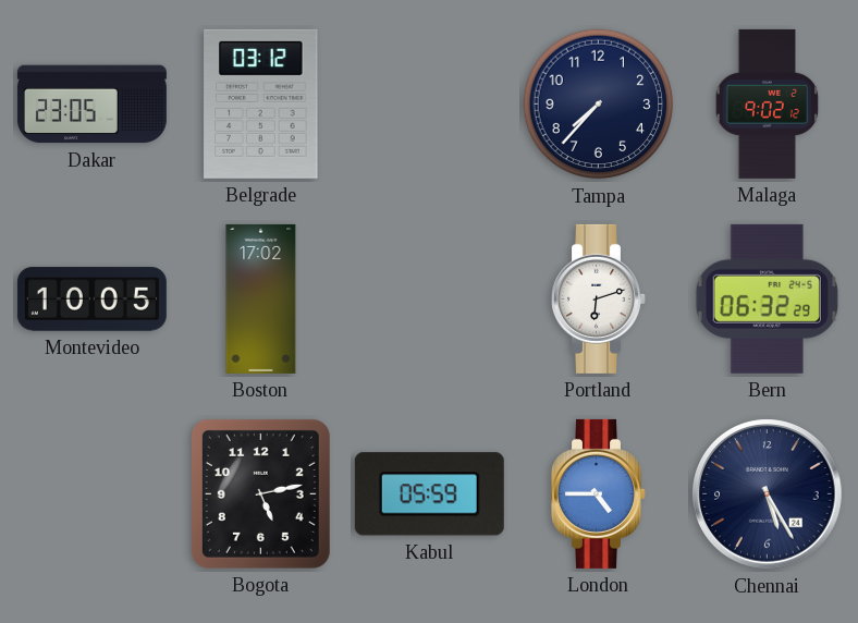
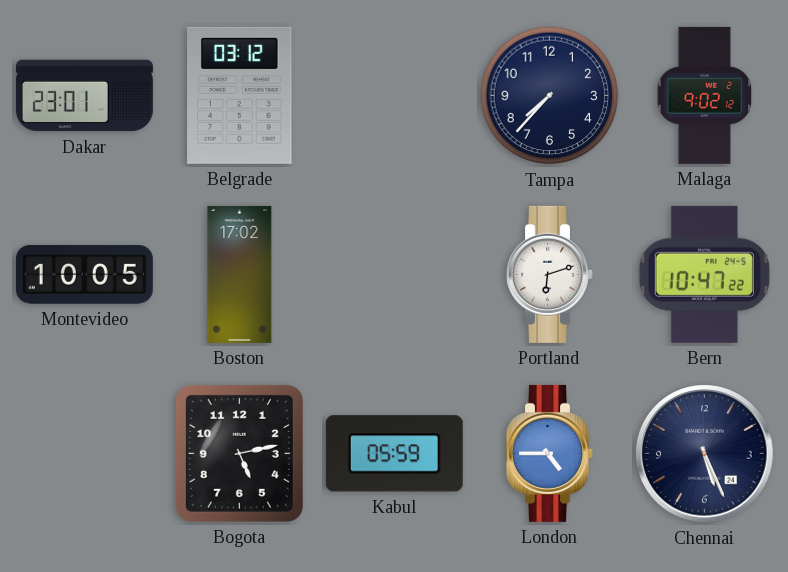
Dakar: 23:05 -> 23:01 (84, 96)
Bern: 06:32 -> 10:47 (704, 274)
Chennai: 5:25 -> 5:26 (705, 454)
